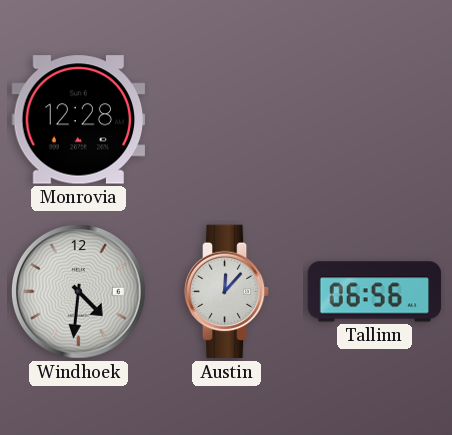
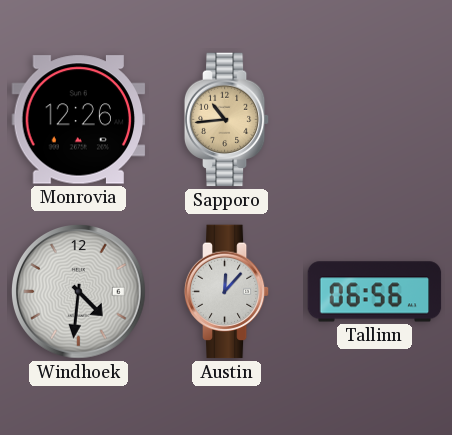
Monrovia: 12:28 -> 12:26 (79, 120)
Sapporo: none -> 10:44 (227, 120)
